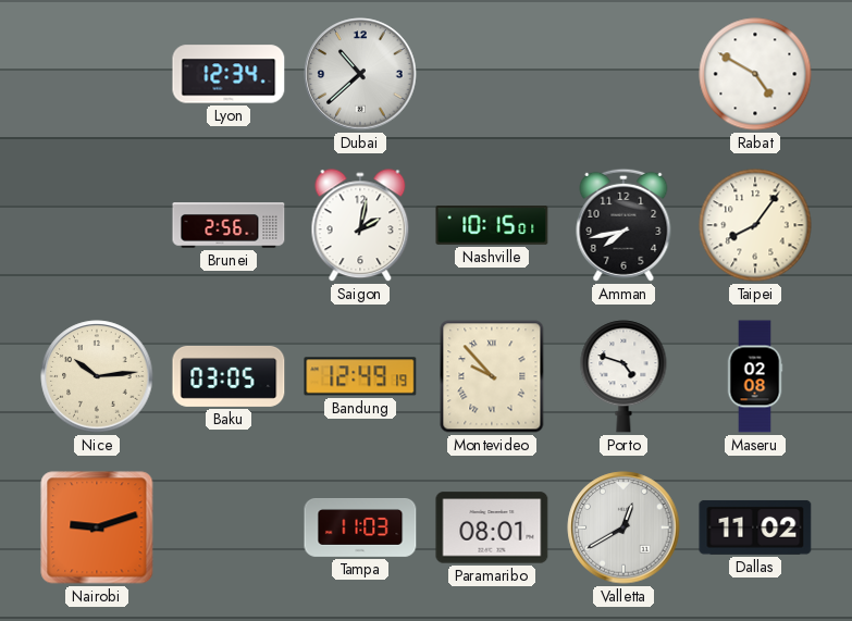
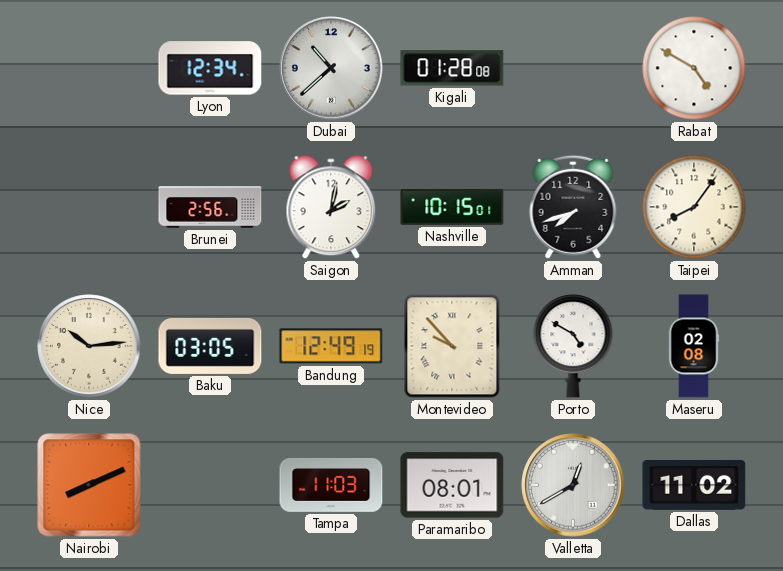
Kigali: none -> 01:28 (452, 68)
Amman: 7:43 -> 7:42 (573, 207)
Porto: 4:48 -> 4:50 (573, 346)
Nairobi: 9:12 -> 8:11 (89, 485)
